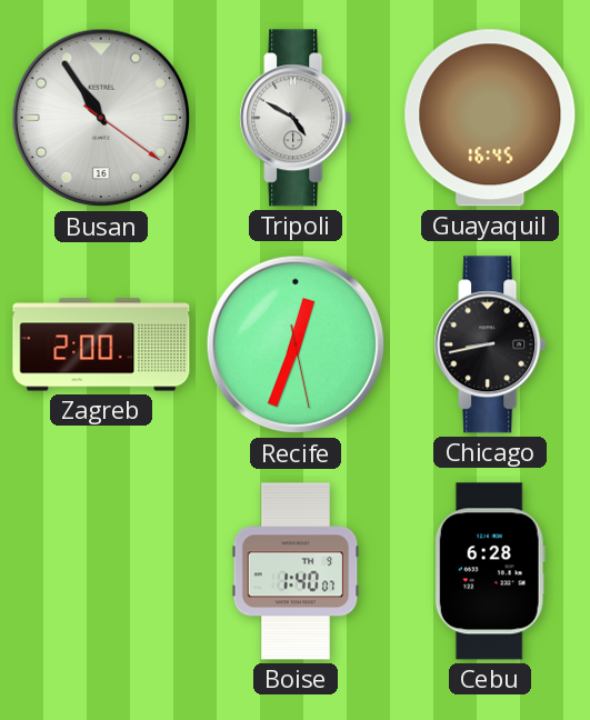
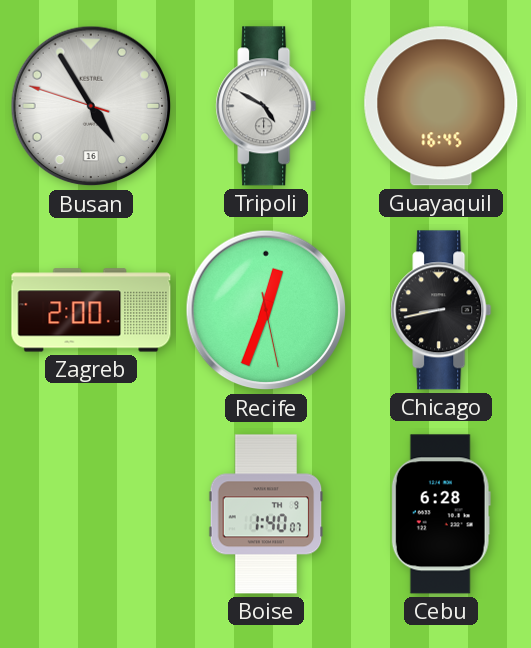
Busan: 10:54 -> 4:54 (91, 106)
